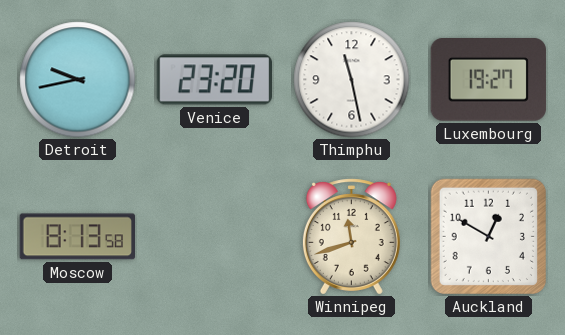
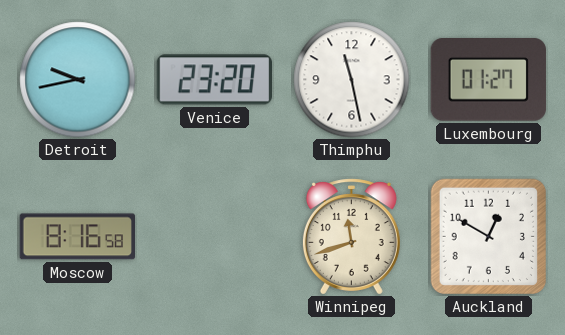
Luxembourg: 19:27 -> 01:27 (488, 80)
Moscow: 8:13 -> 8:16 (77, 237)
